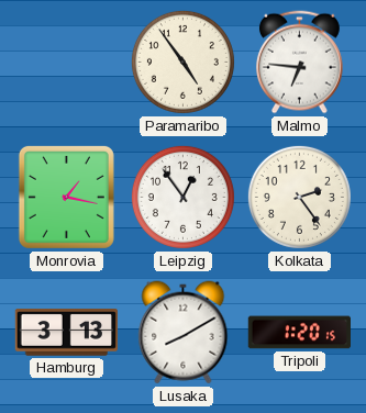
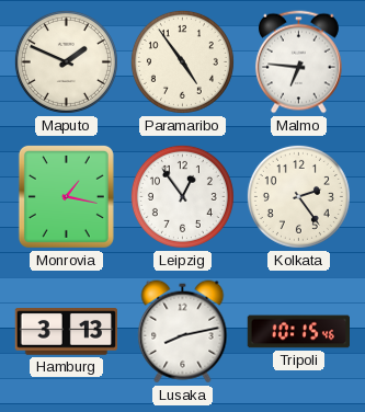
Maputo: none -> 1:49 (66, 61)
Lusaka: 8:10 -> 8:13 (183, 332)
Tripoli: 1:20 -> 10:15 (299, 332)
